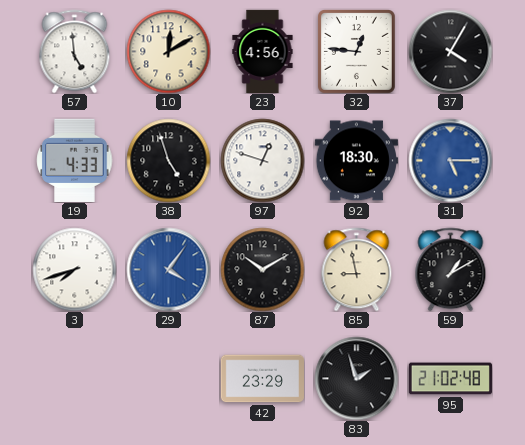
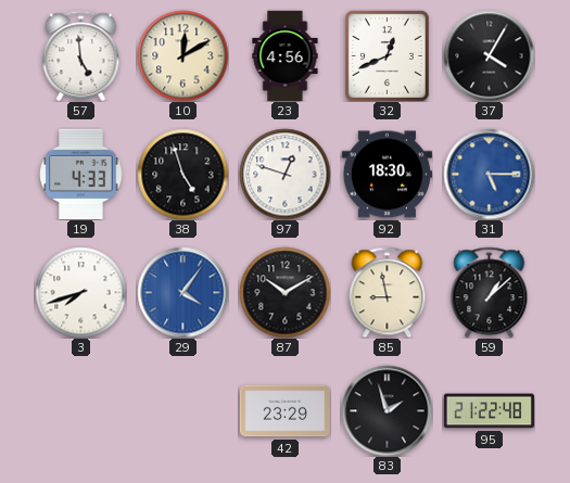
32: 12:46 -> 12:41 (387, 55)
59: 1:10 -> 1:08 (490, 292)
95: 21:02 -> 21:22 (489, 411)
